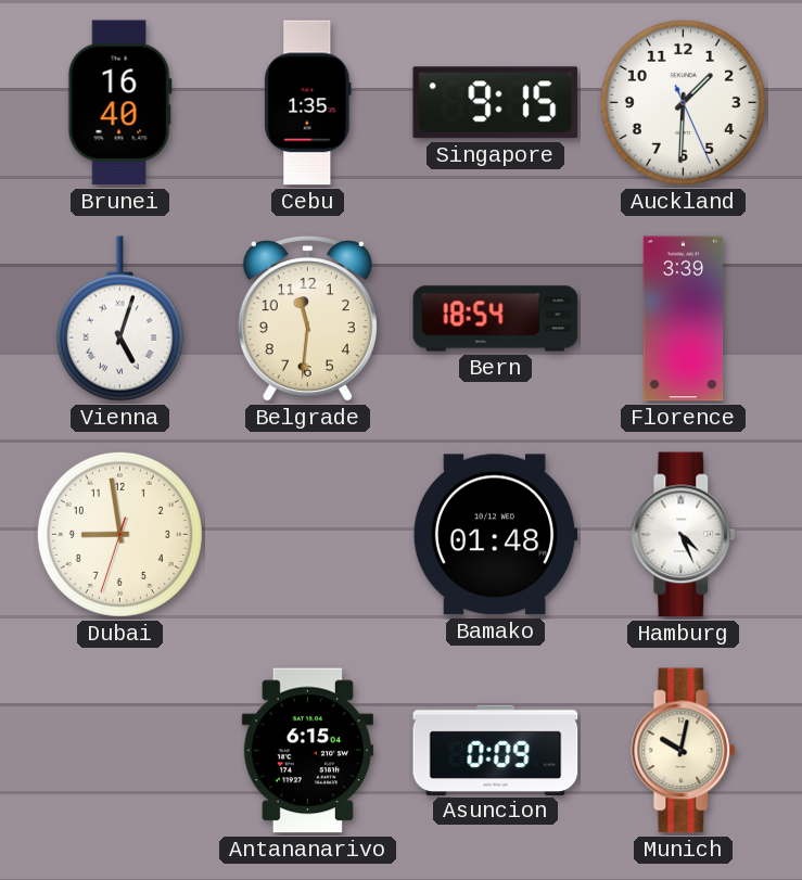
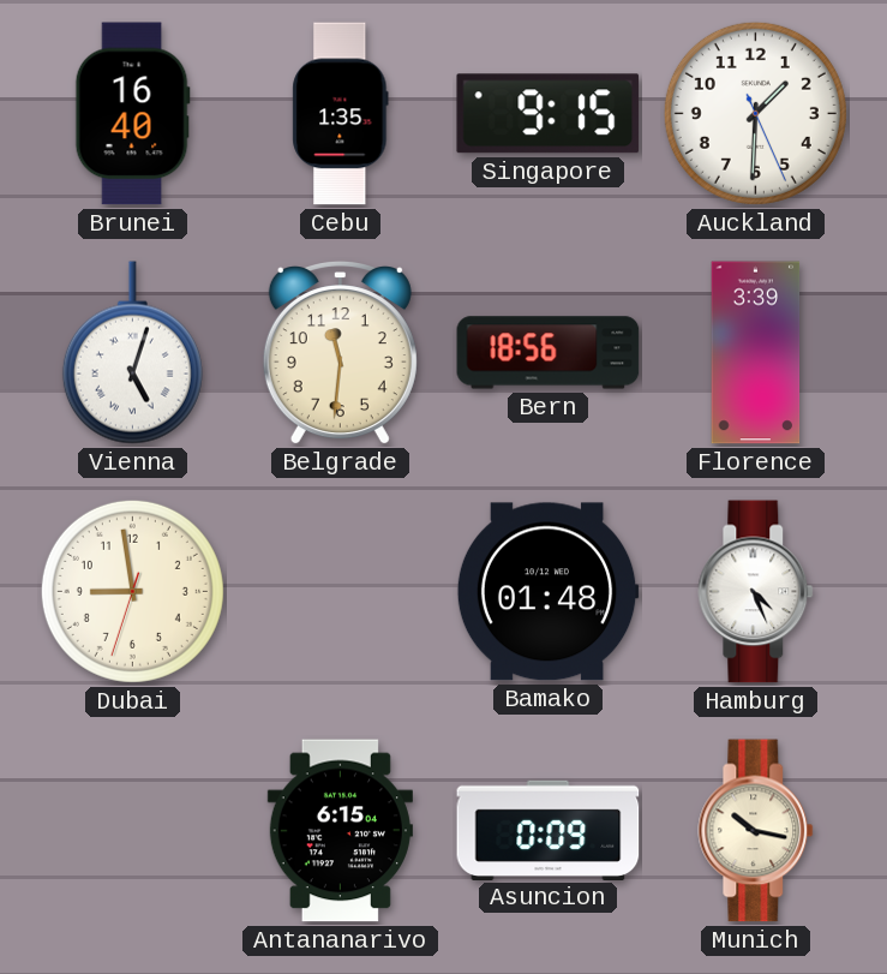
Bern: 18:54 -> 18:56 (549, 353)
Munich: 10:02 -> 10:17 (756, 831)
